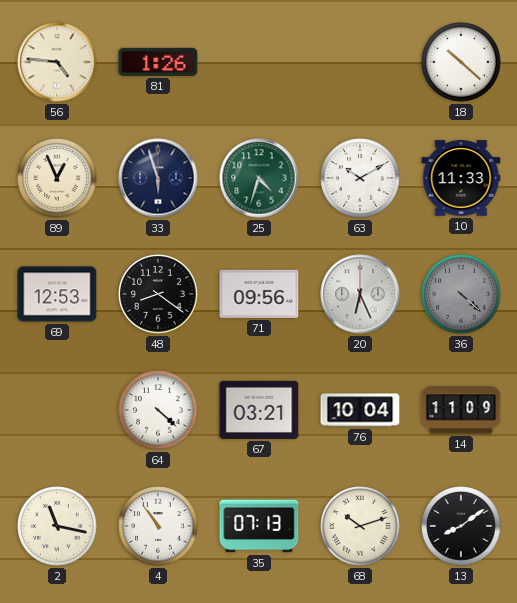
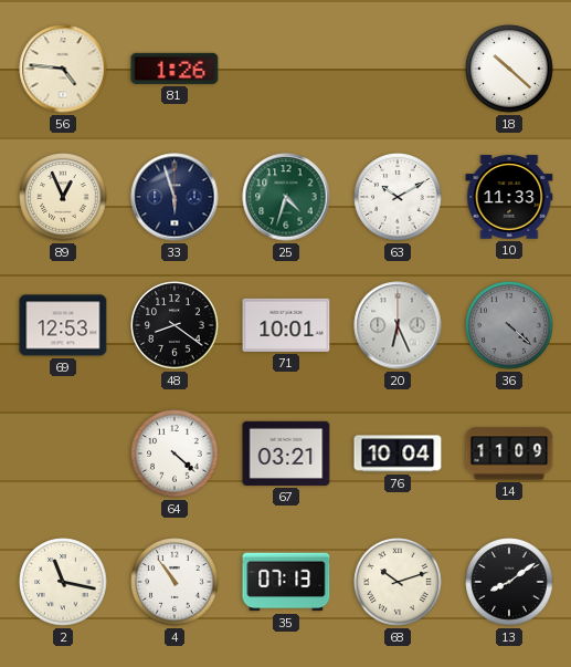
71: 09:56 -> 10:01 (286, 325)
